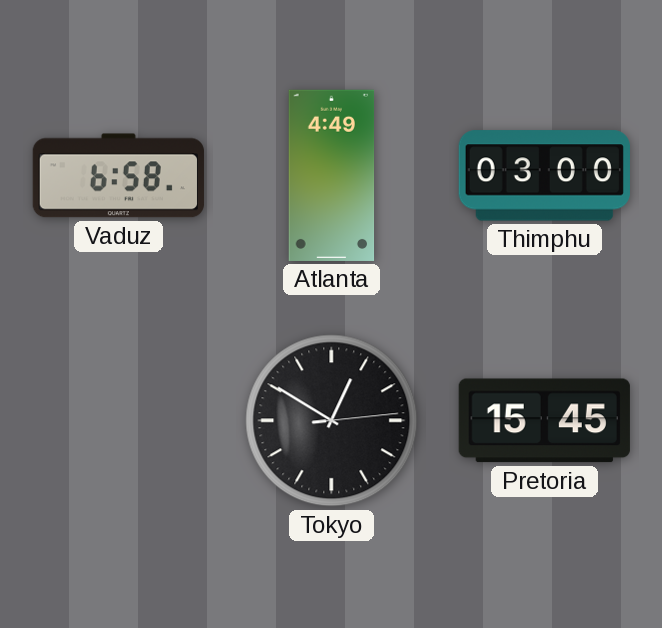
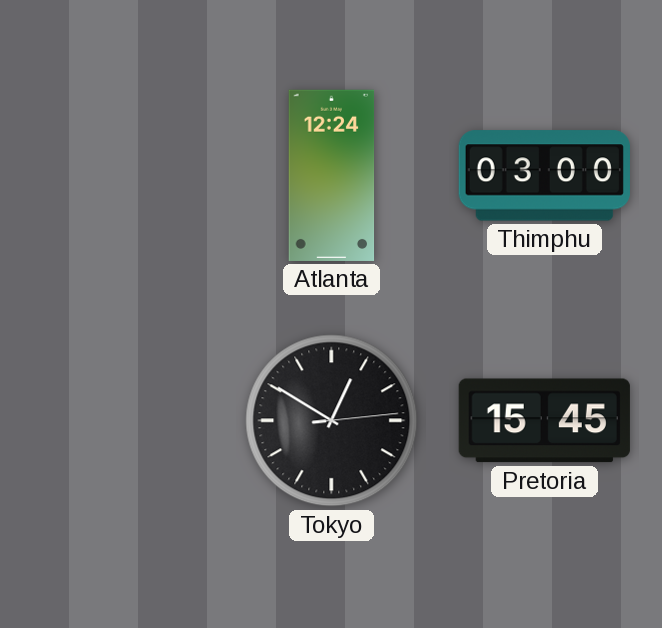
Vaduz: 6:58 -> none (118, 176)
Atlanta: 4:49 -> 12:24 (332, 175)
